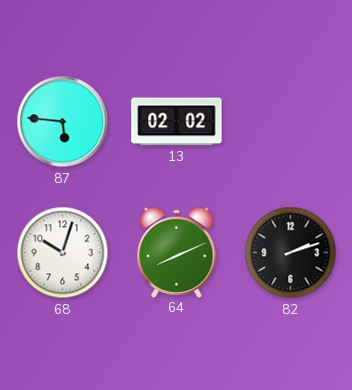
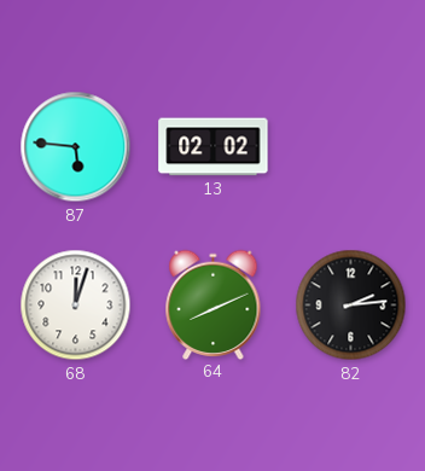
68: 10:03 -> 12:03 (76, 306)
82: 2:12 -> 2:14 (351, 306)
